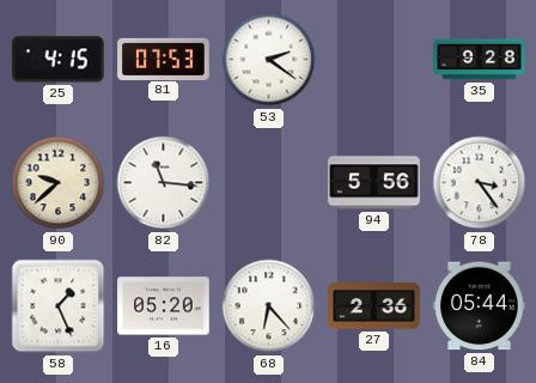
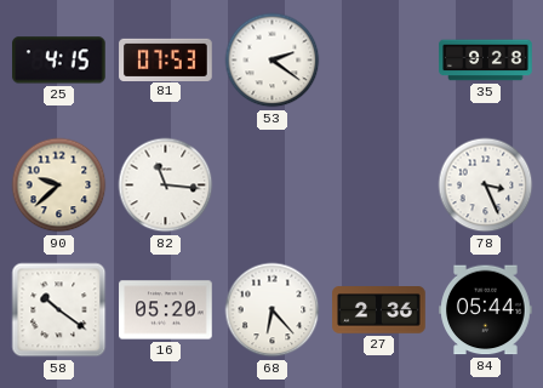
94: 5:56 -> none (374, 183)
78: 3:24 -> 3:26 (486, 186)
58: 1:26 -> 10:21 (59, 310)
